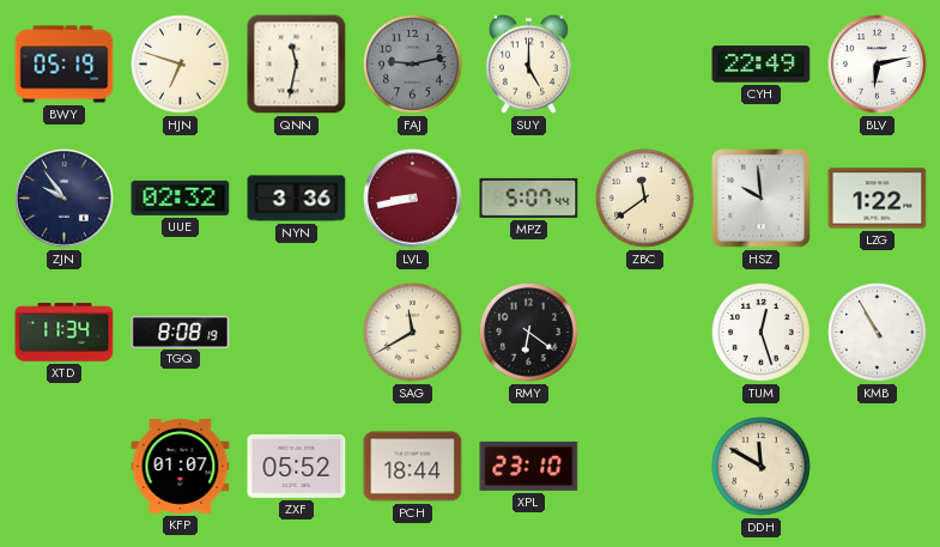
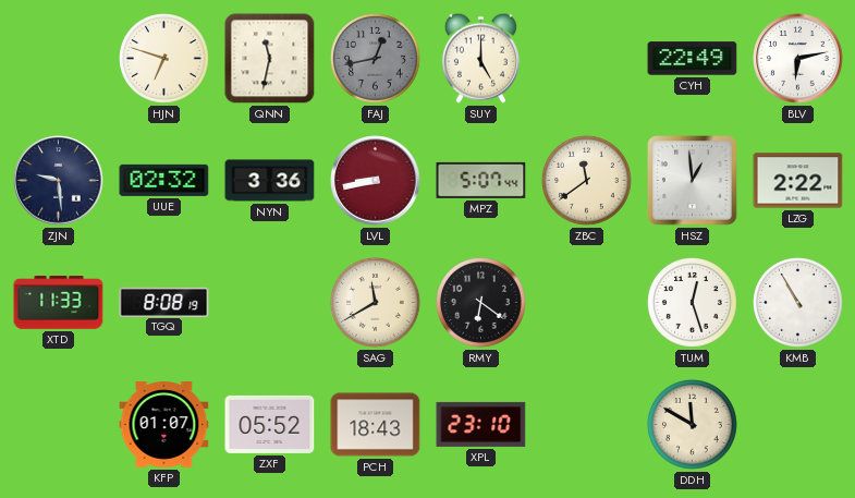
BWY: 05:19 -> none (65, 65)
FAJ: 9:13 -> 12:43 (376, 59)
ZJN: 9:54 -> 9:29 (59, 181)
HSZ: 9:59 -> 12:59 (693, 181)
LZG: 1:22 -> 2:22 (798, 181)
XTD: 11:34 -> 11:33 (59, 303)
PCH: 18:44 -> 18:43 (376, 425)
